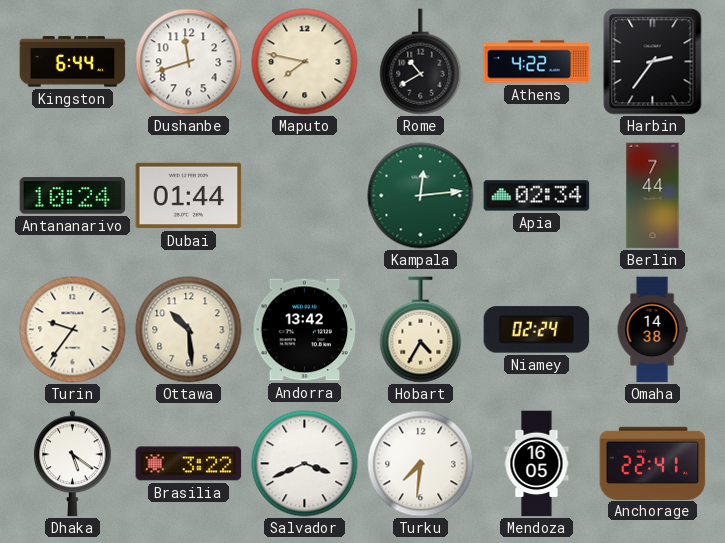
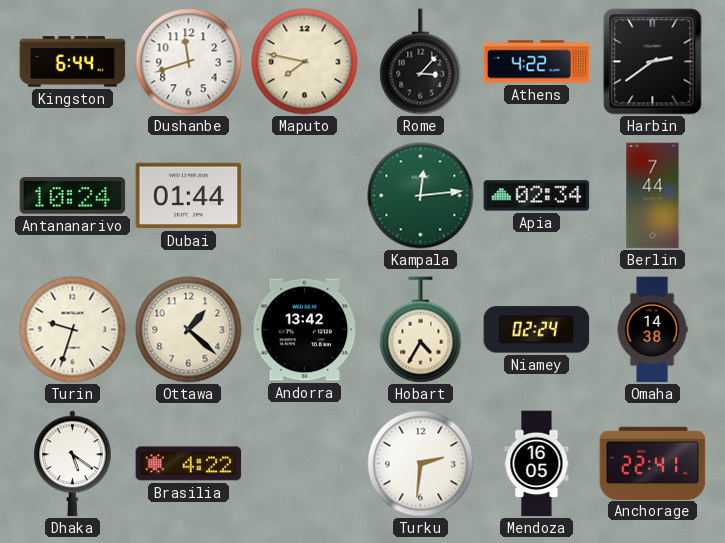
Rome: 10:40 -> 3:07 (421, 62)
Harbin: 2:36 -> 2:39 (653, 62)
Turin: 9:36 -> 9:33 (73, 330)
Ottawa: 10:29 -> 1:22 (189, 330)
Brasilia: 3:22 -> 4:22 (189, 464)
Salvador: 3:41 -> none (305, 464)
Turku: 7:31 -> 2:31 (421, 464)
